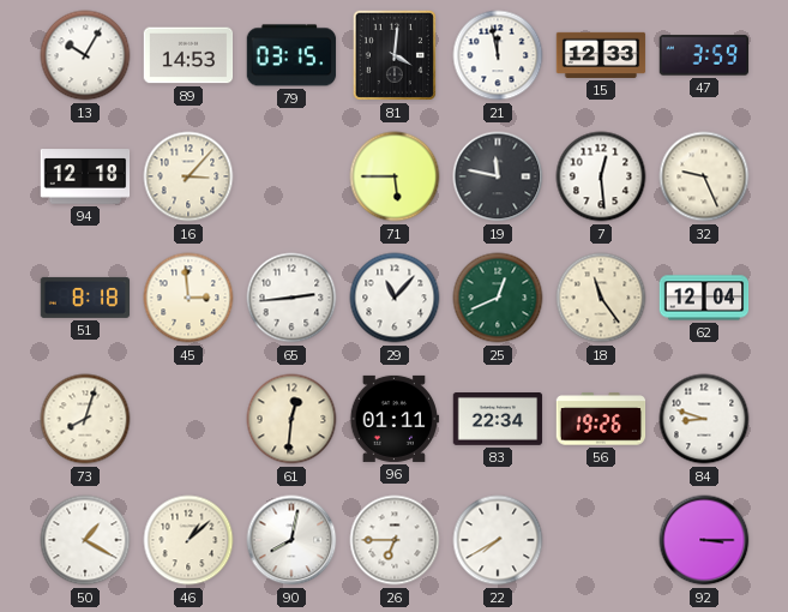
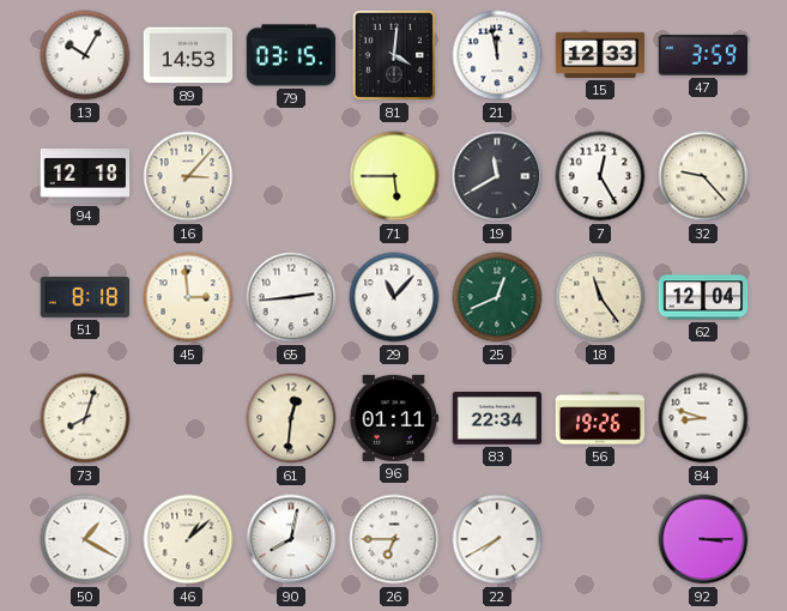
19: 11:47 -> 11:40 (497, 176)
7: 12:29 -> 12:25 (600, 176)
32: 9:26 -> 9:23 (703, 176)
